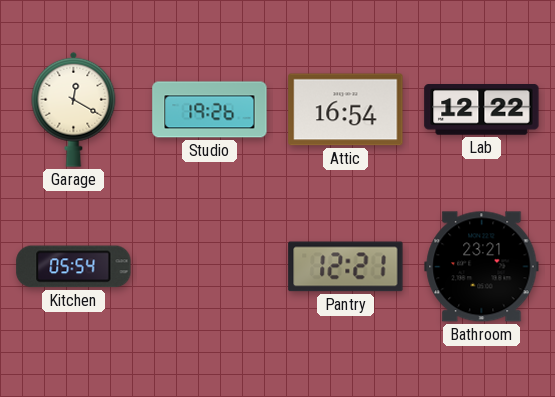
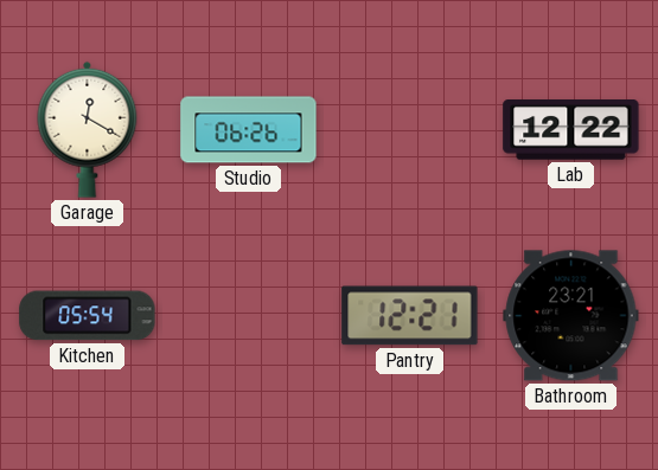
Studio: 19:26 -> 06:26 (249, 130)
Attic: 16:54 -> none (346, 110)
